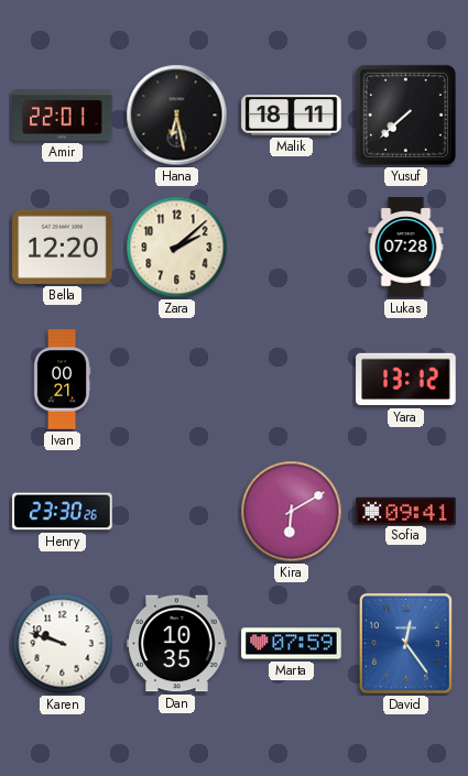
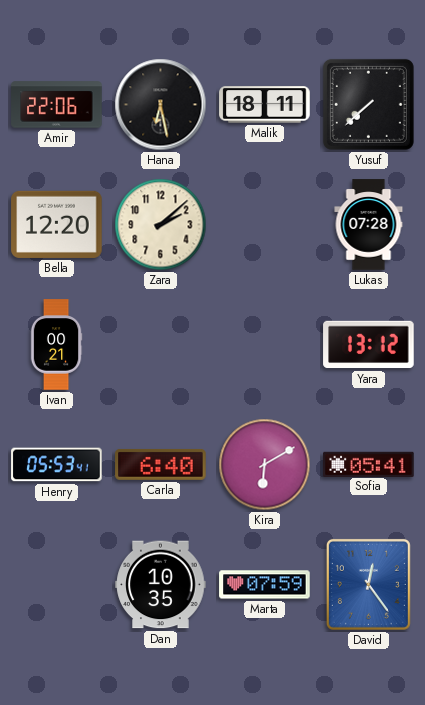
Amir: 22:01 -> 22:06 (57, 105)
Henry: 23:30 -> 05:53 (57, 465)
Carla: none -> 6:40 (161, 464)
Sofia: 09:41 -> 05:41 (369, 464)
Karen: 9:48 -> none (63, 644)
